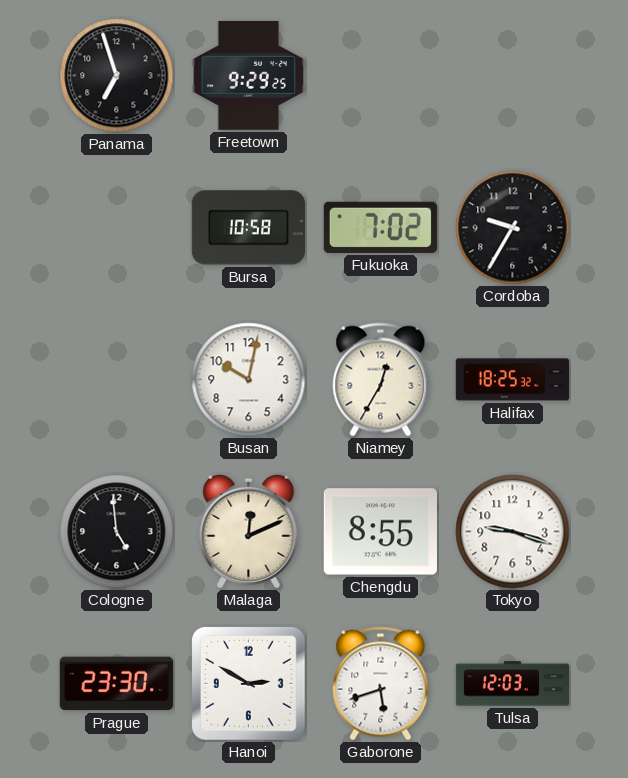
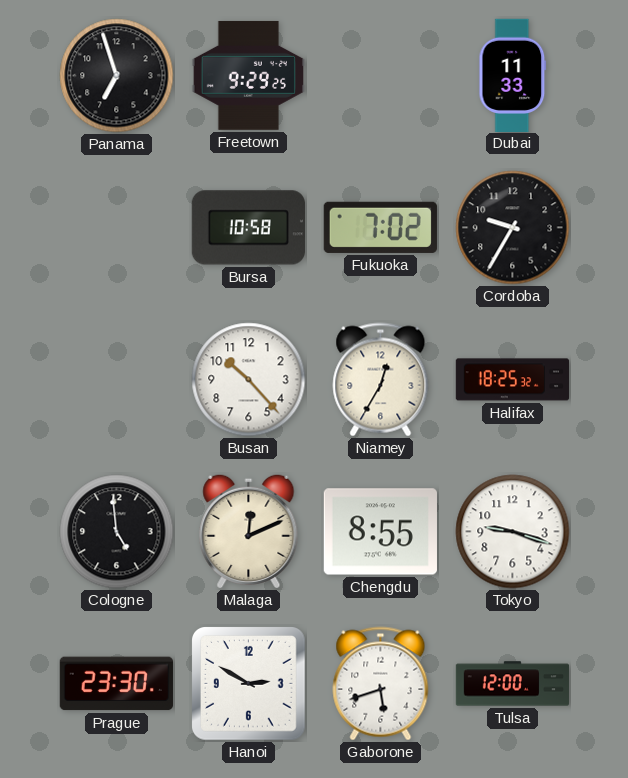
Dubai: none -> 11:33 (513, 75)
Busan: 10:02 -> 10:23 (249, 380)
Tulsa: 12:03 -> 12:00 (513, 684)
